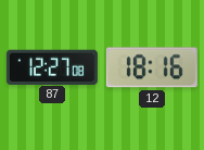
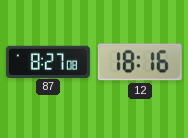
87: 12:27 -> 8:27 (48, 61)
